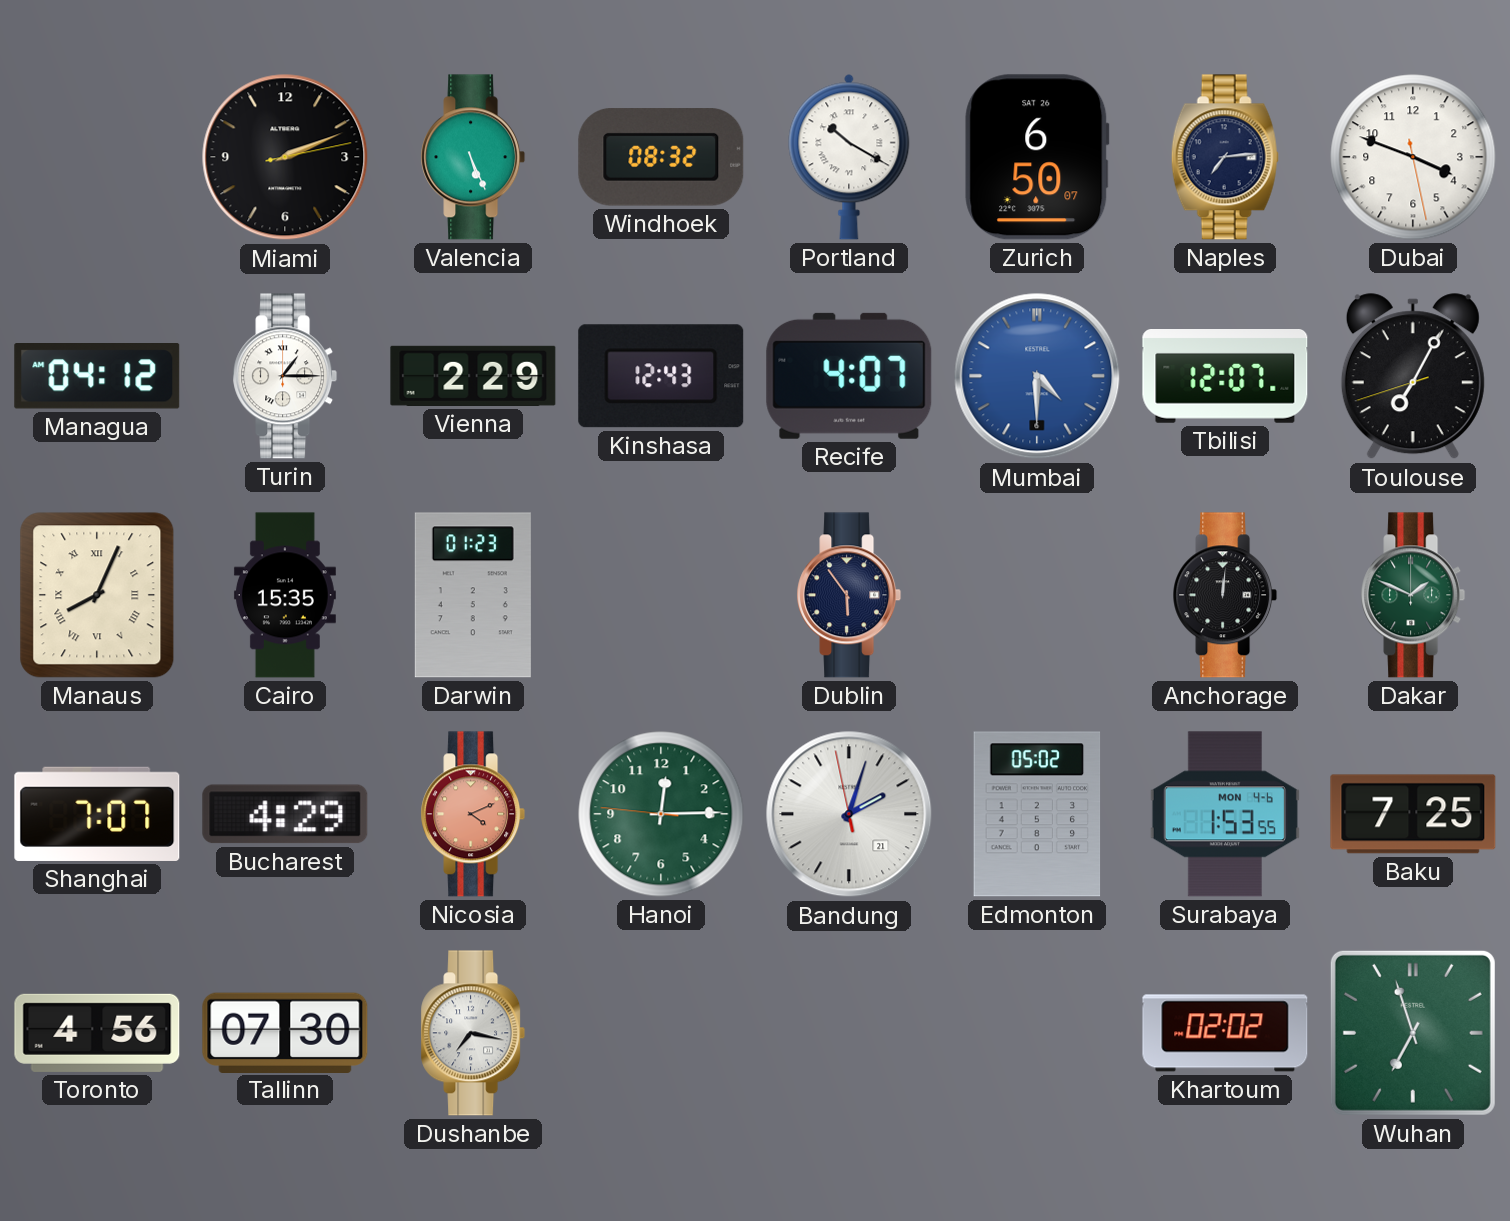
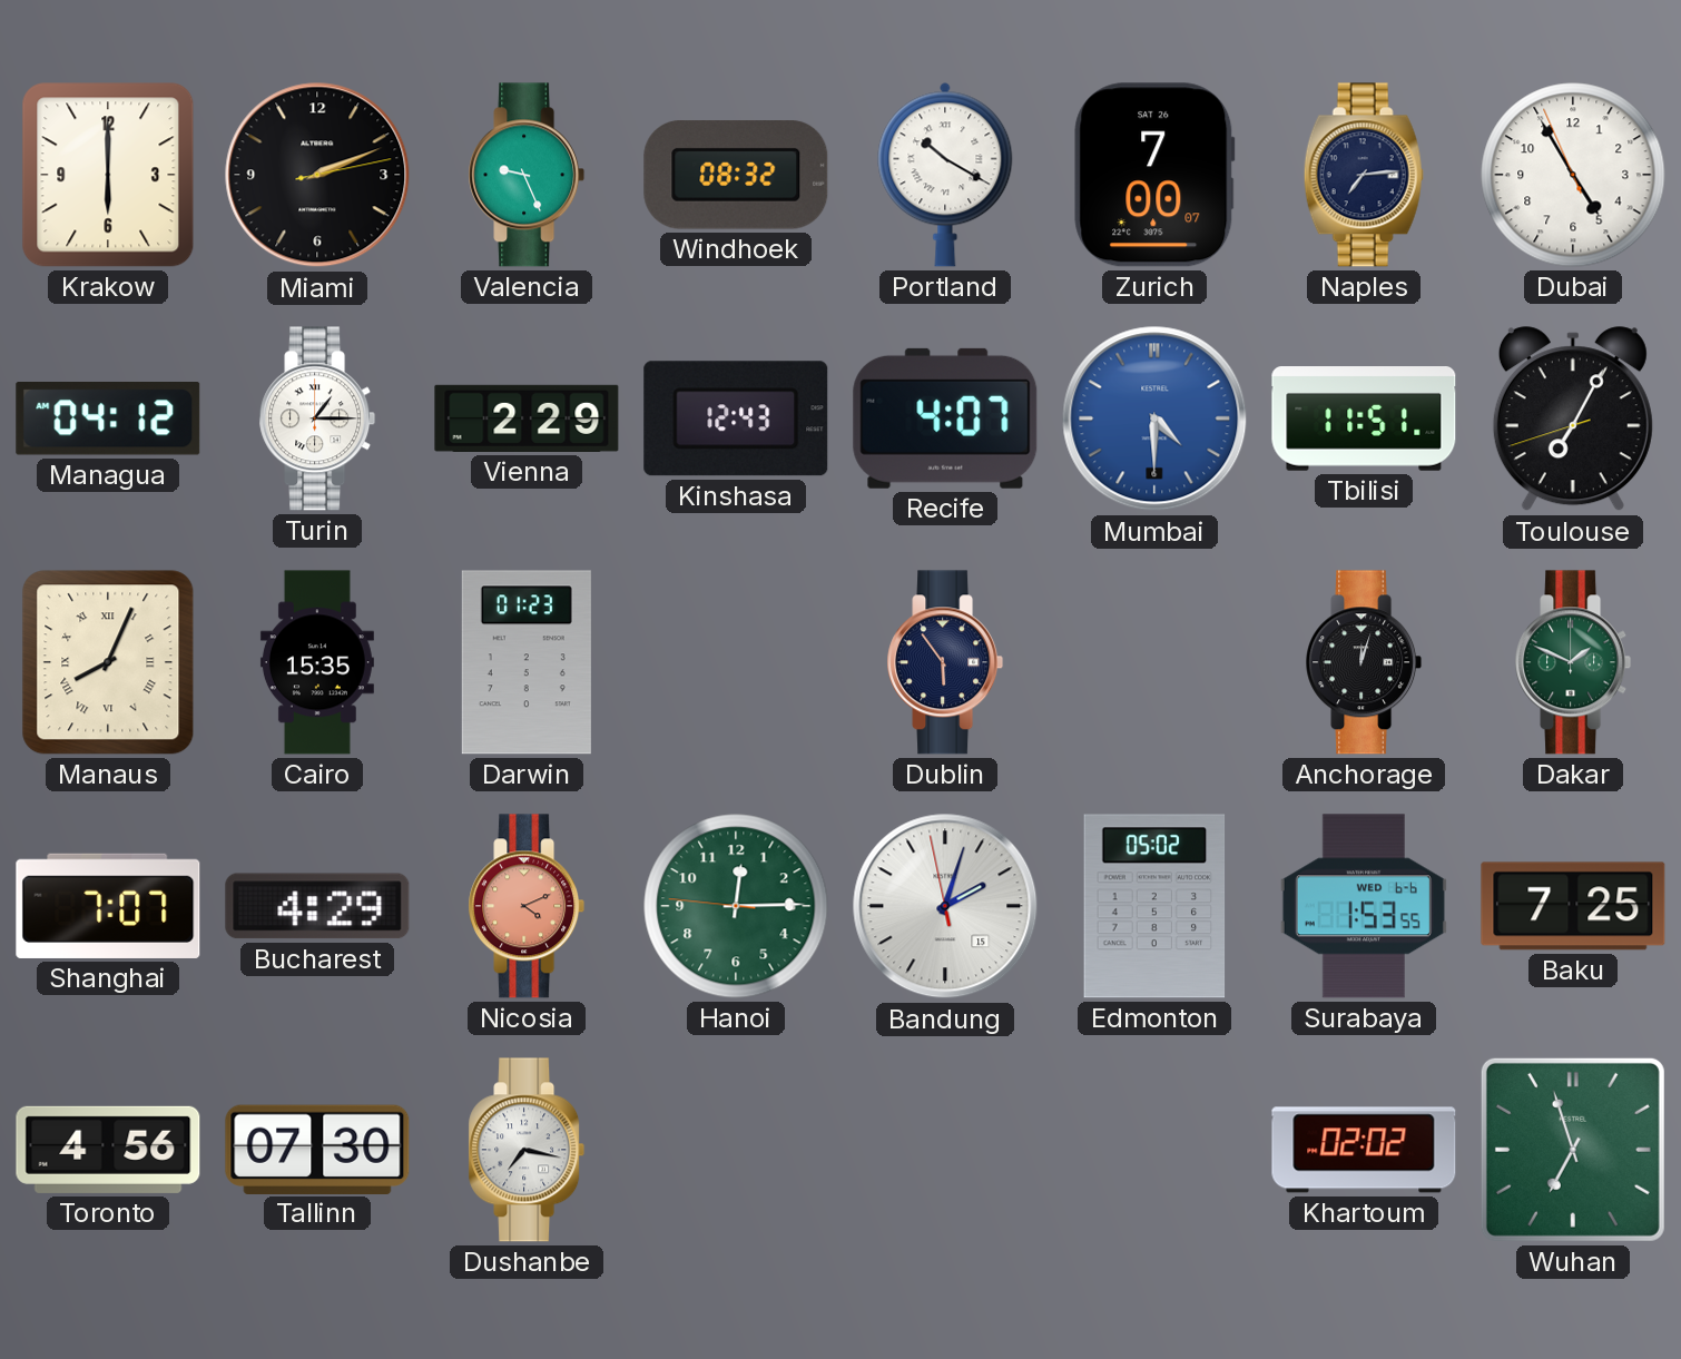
Krakow: none -> 6:00 (108, 175)
Valencia: 5:26 -> 9:26 (527, 175)
Zurich: 6:50 -> 7:00 (1154, 175)
Dubai: 3:48 -> 4:54 (1573, 175)
Tbilisi: 12:07 -> 11:51 (1364, 420)
Anchorage: 12:01 -> 12:03 (1364, 662)
Bandung date: 21 -> 15 (945, 906)
Surabaya date: MON 4-6 -> WED 6-6 (1364, 906)
